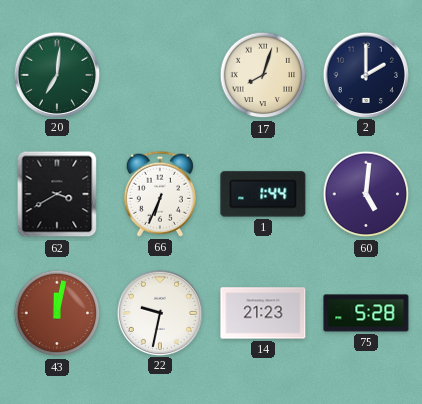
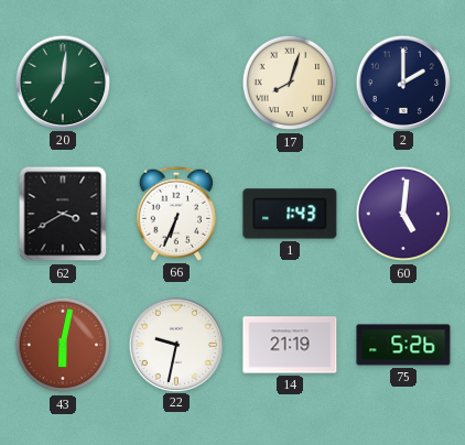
1: 1:44 -> 1:43 (290, 214)
43: 12:02 -> 6:02 (63, 345)
14: 21:23 -> 21:19 (290, 345)
75: 5:28 -> 5:26 (403, 345)
